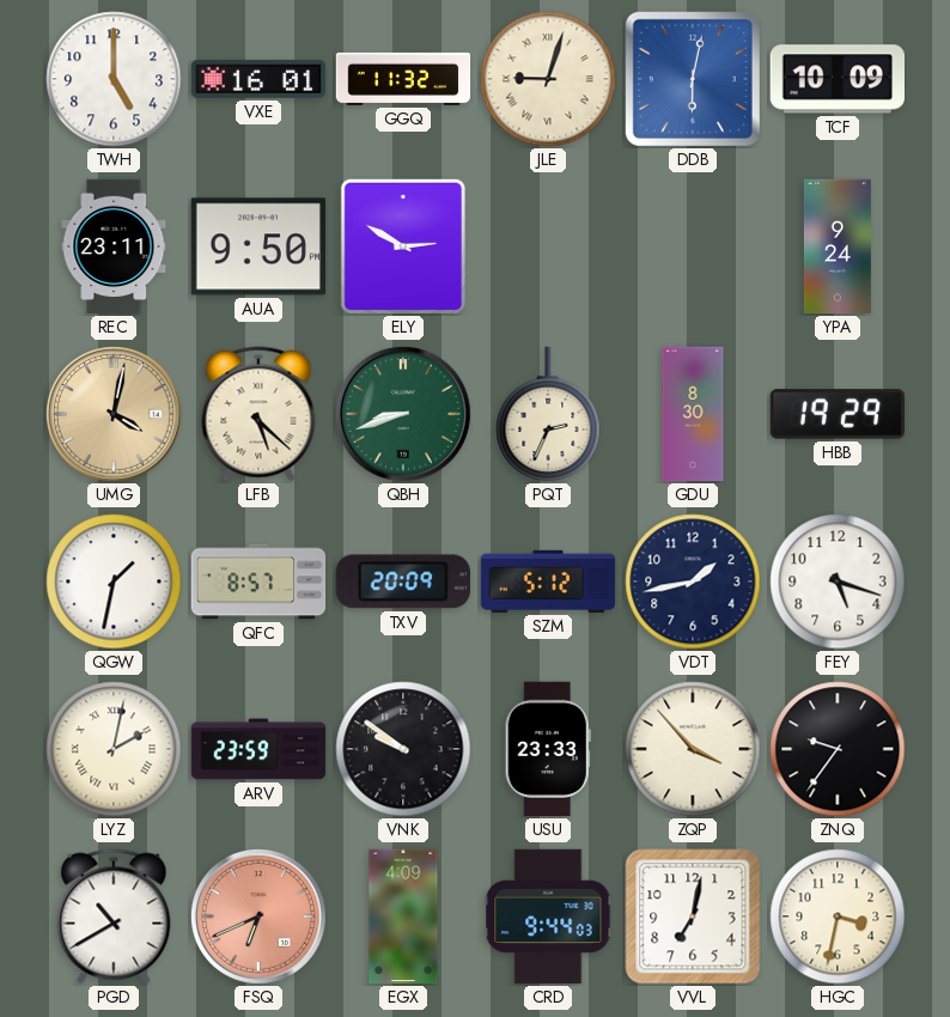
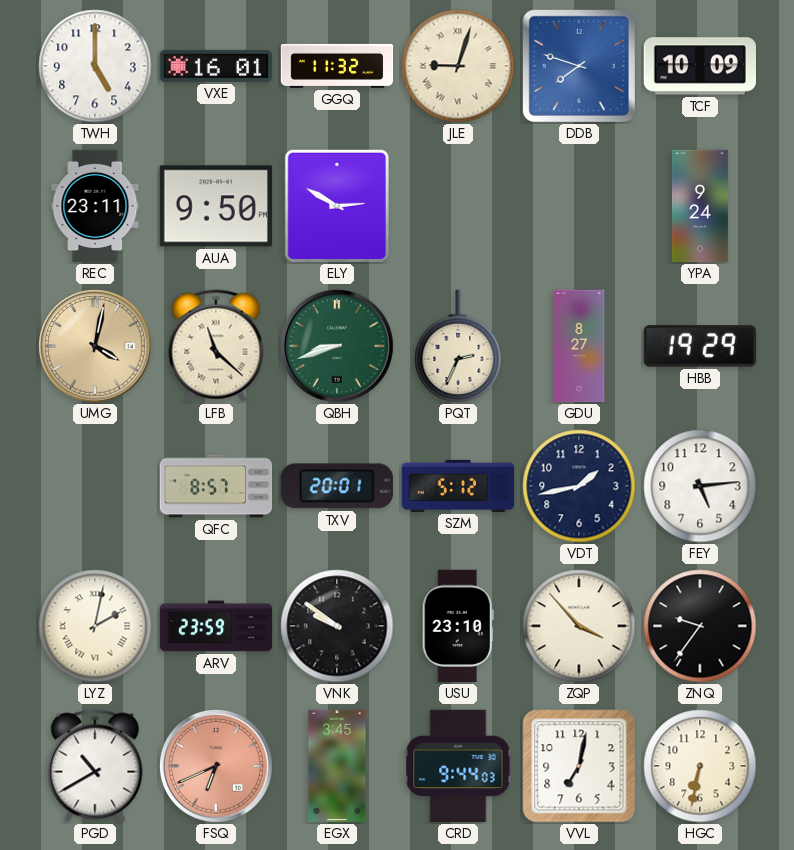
DDB: 6:02 -> 7:48 (579, 66)
LFB: 5:22 -> 11:22 (216, 346)
GDU: 8:30 -> 8:27 (579, 346)
QGW: 1:32 -> none (114, 581)
TXV: 20:09 -> 20:01 (337, 486)
FEY: 5:18 -> 5:14 (700, 486)
USU: 23:33 -> 23:10 (458, 626)
EGX: 4:09 -> 3:45 (337, 766)
HGC: 3:32 -> 6:32 (700, 766)
